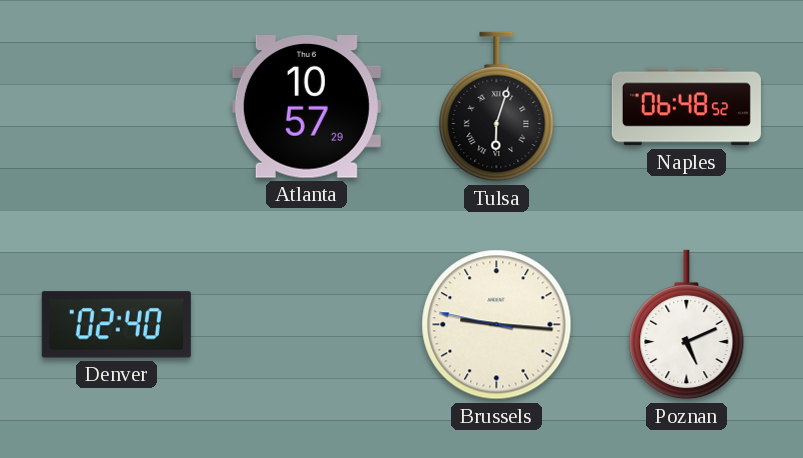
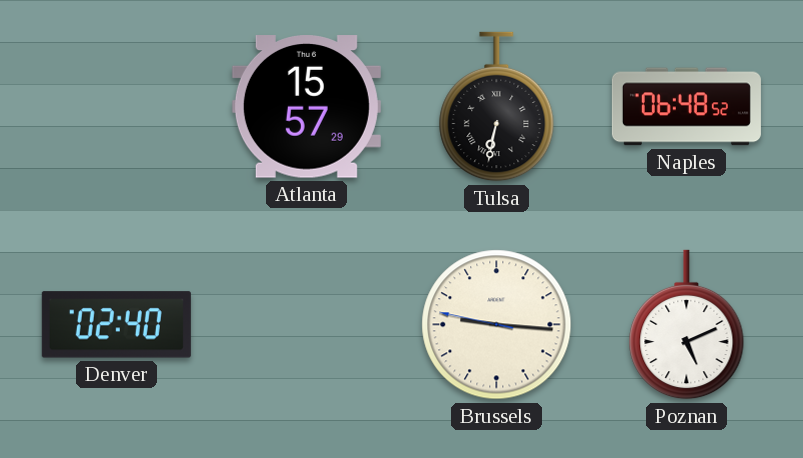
Atlanta: 10:57 -> 15:57 (306, 107)
Tulsa: 6:03 -> 6:32 (497, 107)
